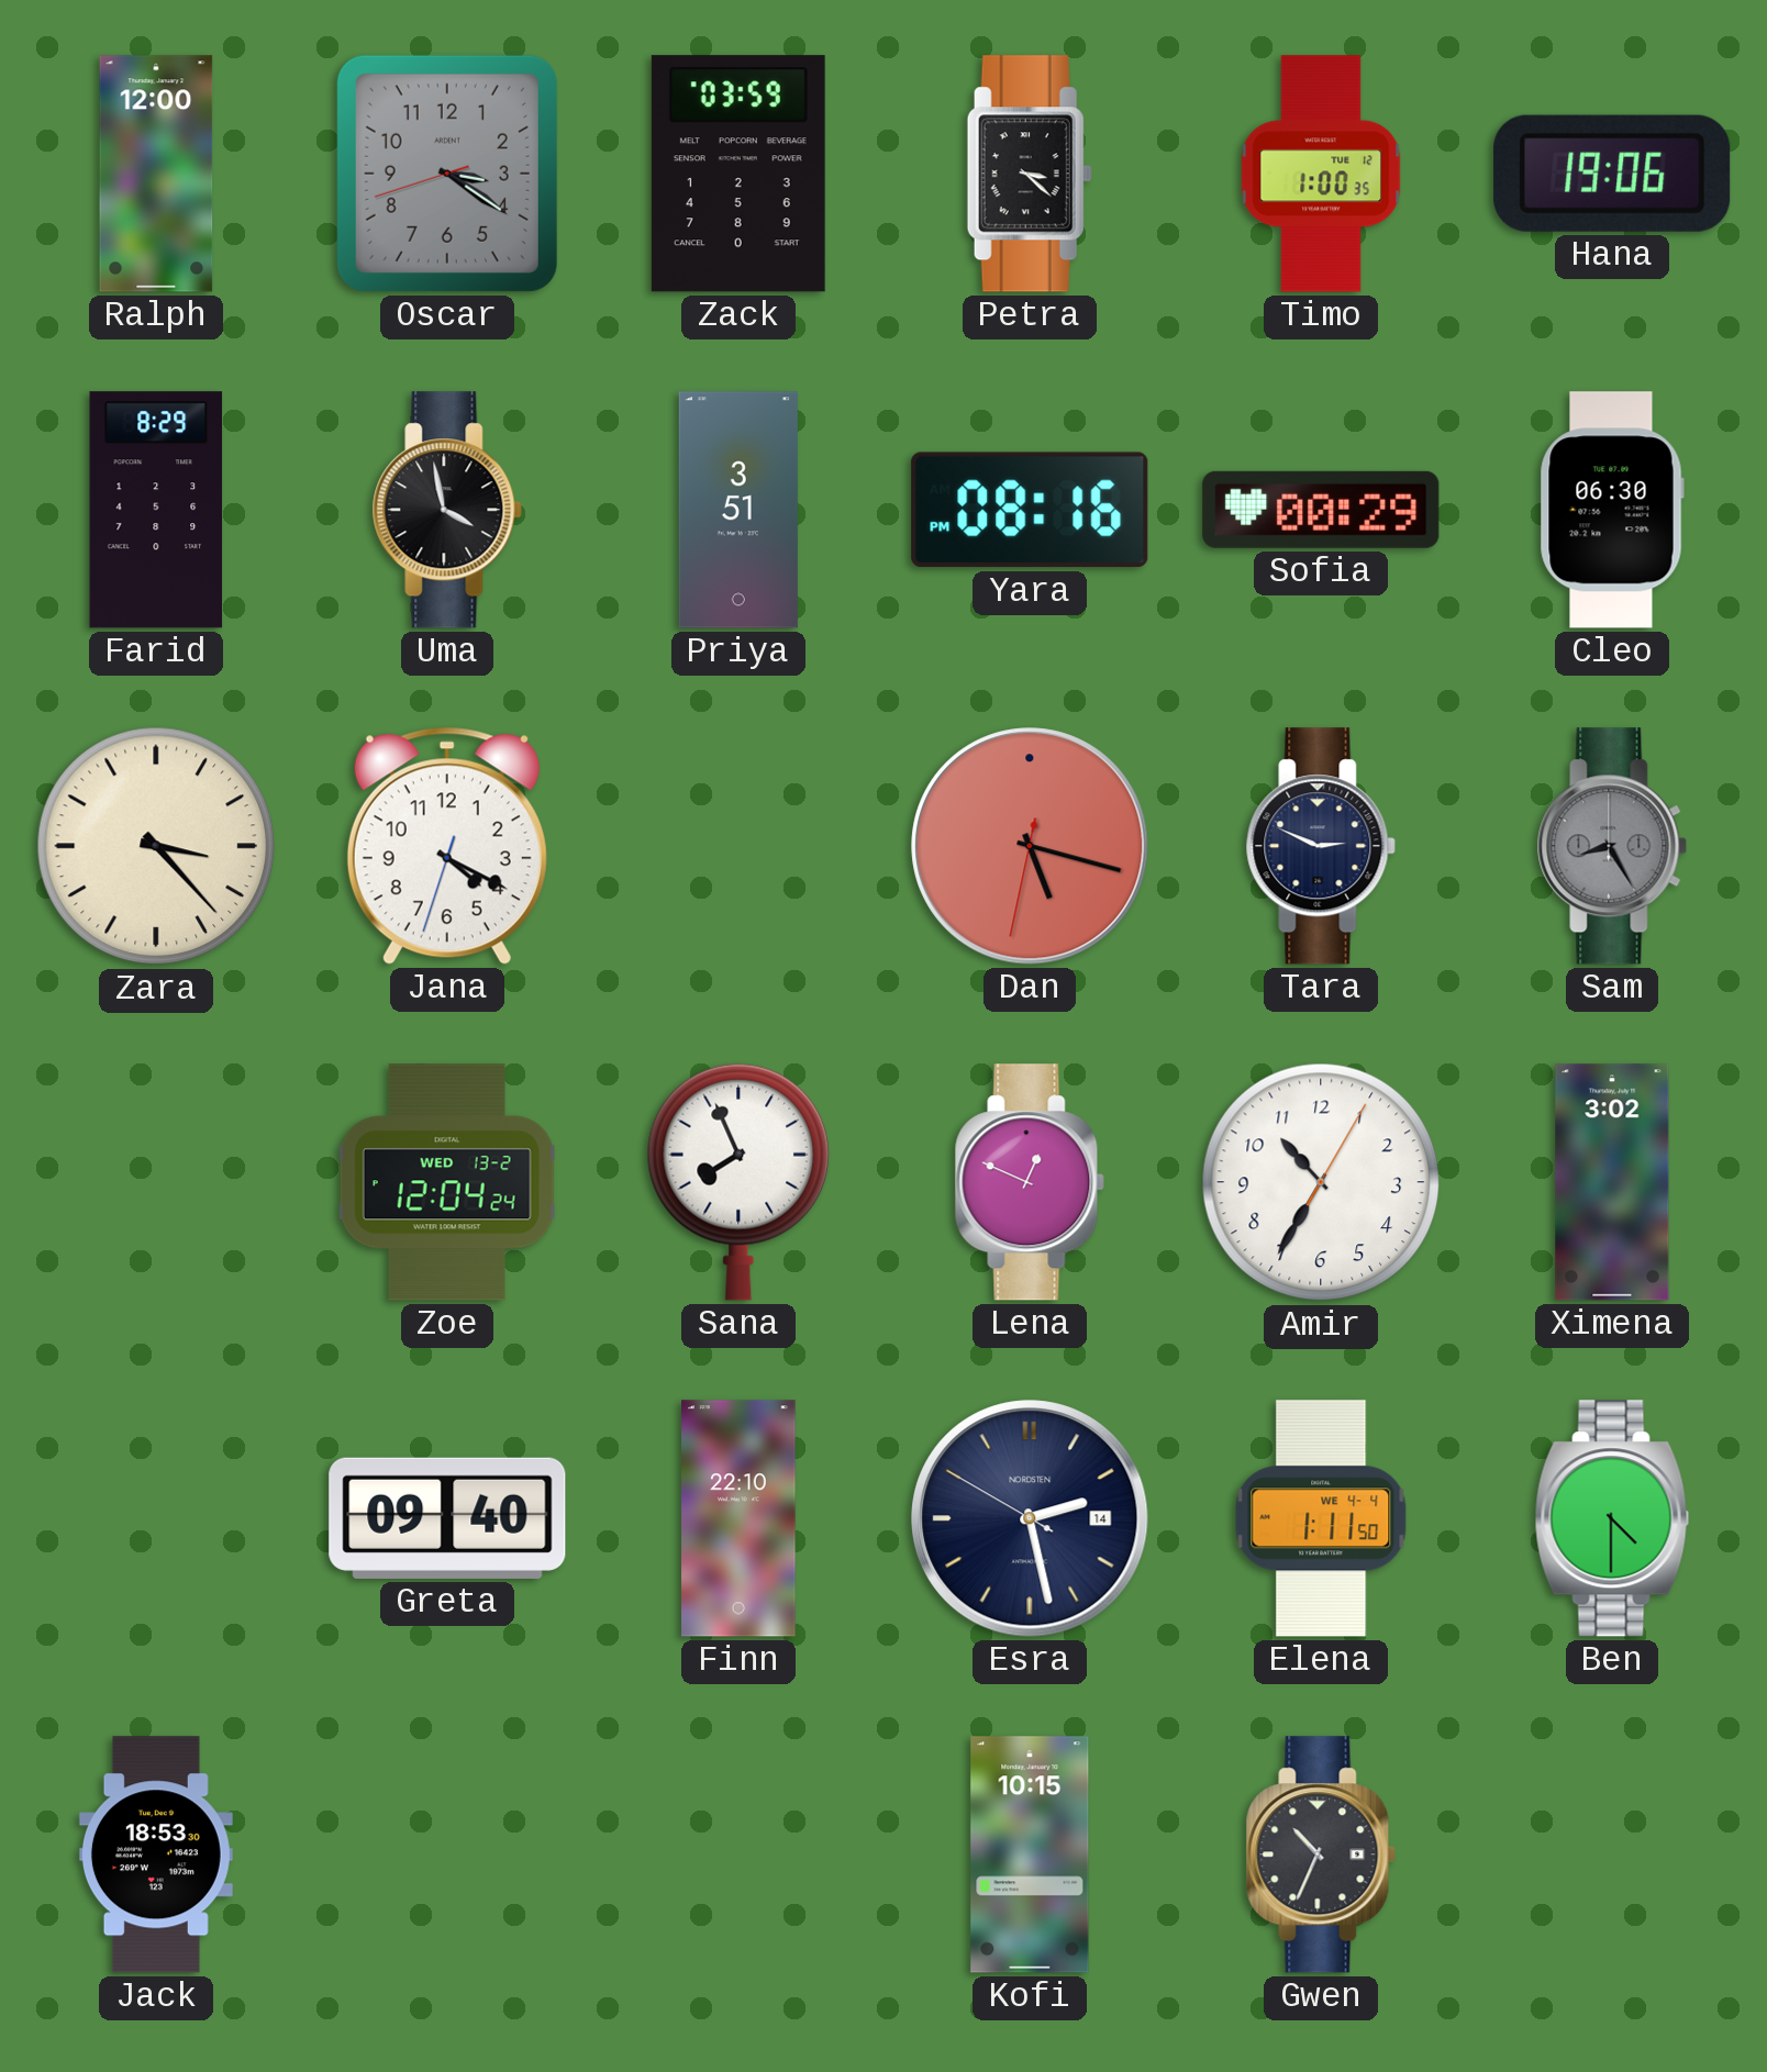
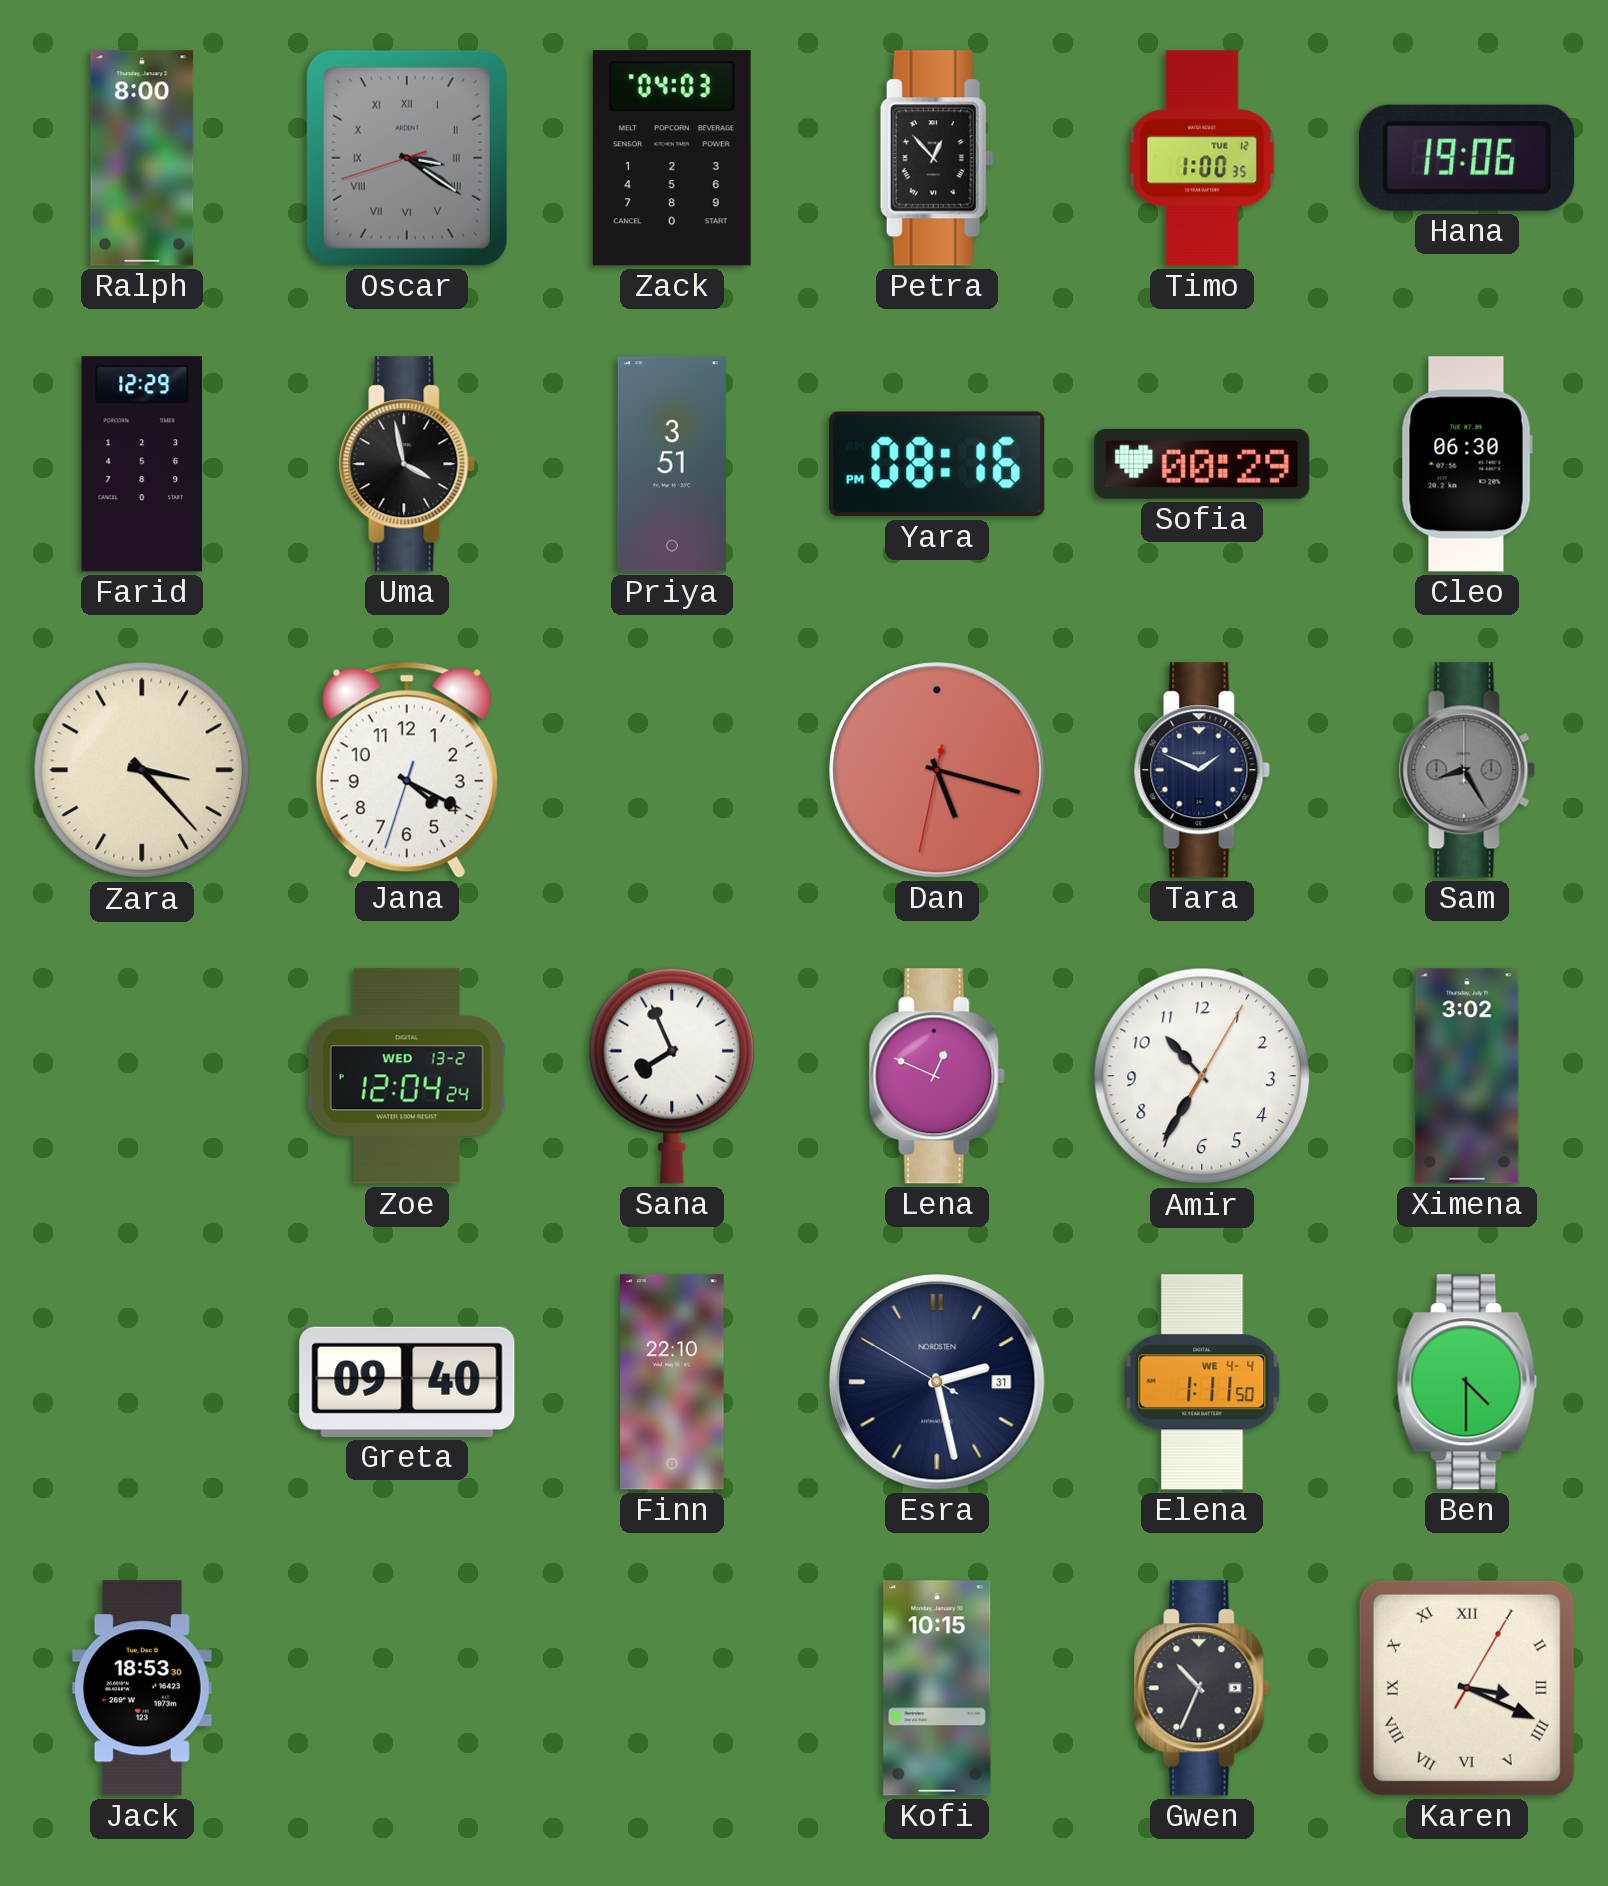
Ralph: 12:00 -> 8:00 (142, 158)
Oscar numerals: Arabic -> Roman (407, 158)
Zack: 03:59 -> 04:03 (672, 158)
Petra: 3:22 -> 12:53 (937, 158)
Farid: 8:29 -> 12:29 (142, 464)
Tara: 2:49 -> 1:49 (1202, 770)
Esra date: 14 -> 31 (937, 1382)
Karen: none -> 3:19 (1467, 1688)
